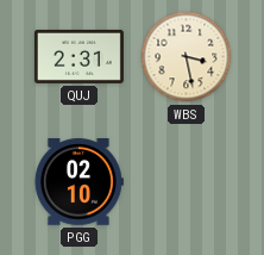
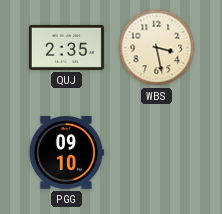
QUJ: 2:31 -> 2:35 (66, 47)
PGG: 02:10 -> 09:10 (66, 153)
